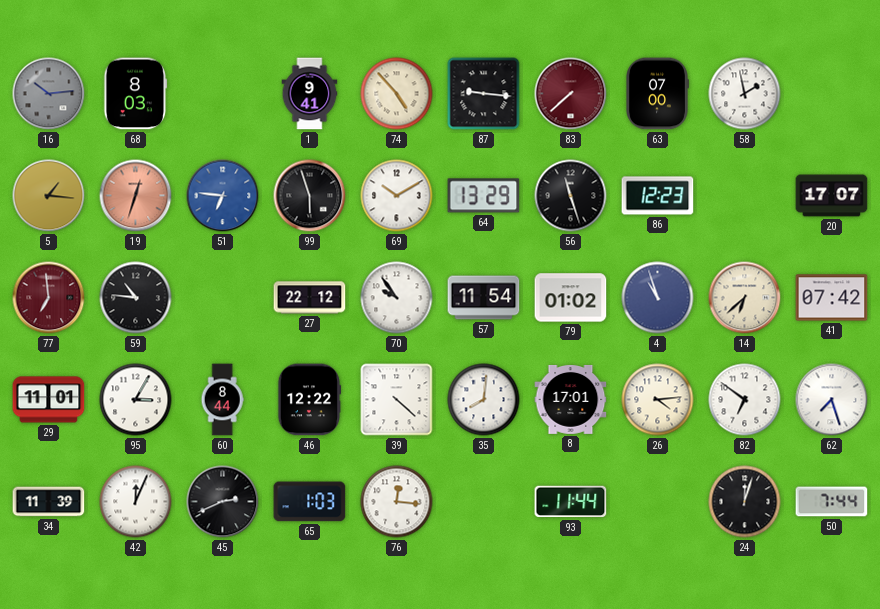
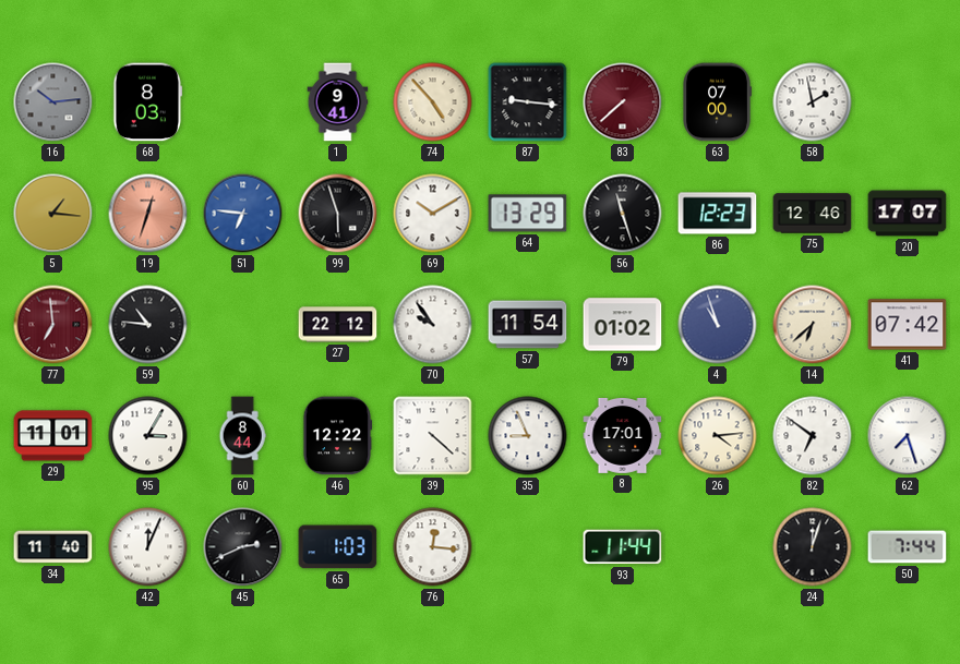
75: none -> 12:46 (813, 214)
35: 8:01 -> 8:56 (528, 436)
34: 11:39 -> 11:40 (53, 547)
